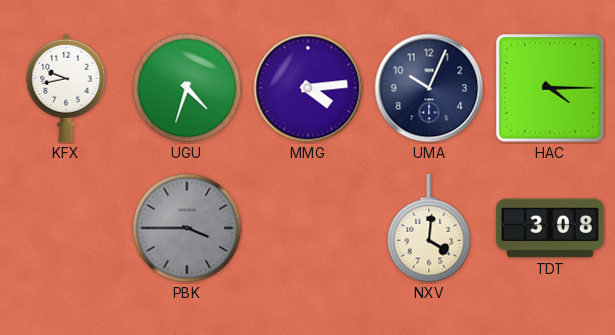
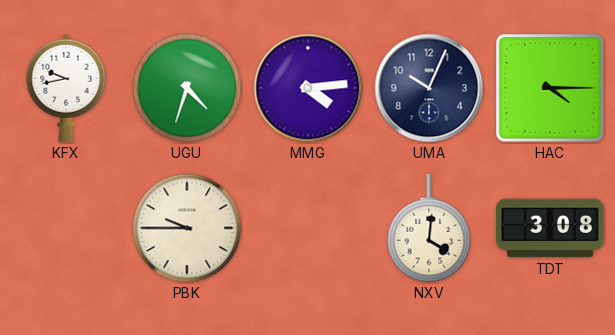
PBK: 3:45 -> 9:45 (187, 228)
PBK dial: grey -> cream (187, 228)
